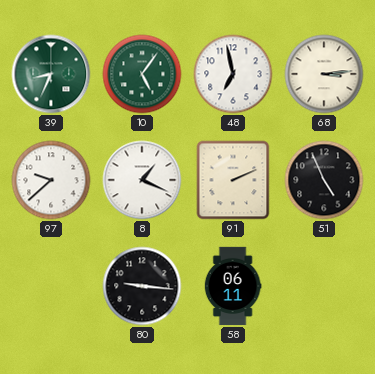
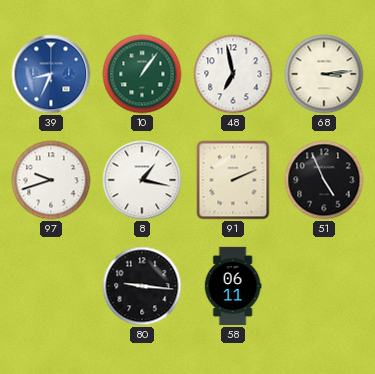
39 dial: green -> blue (51, 74)
10: 5:06 -> 1:06 (142, 74)
97: 9:38 -> 9:42 (51, 180)
8: 1:19 -> 1:17 (142, 180)
